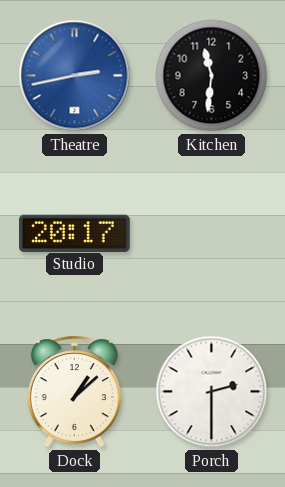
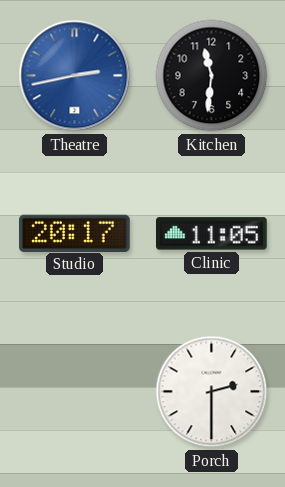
Clinic: none -> 11:05 (212, 234)
Dock: 1:08 -> none (74, 392)
